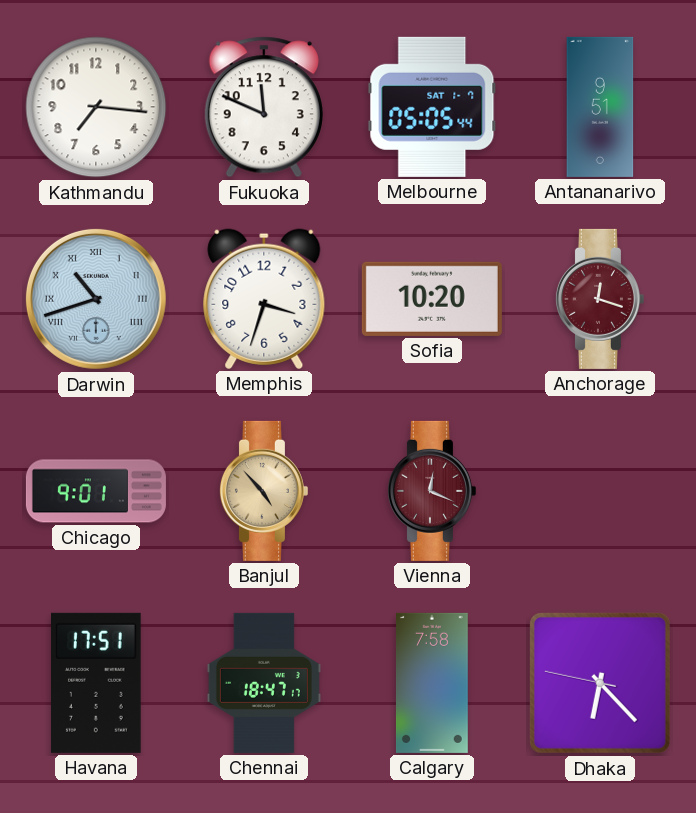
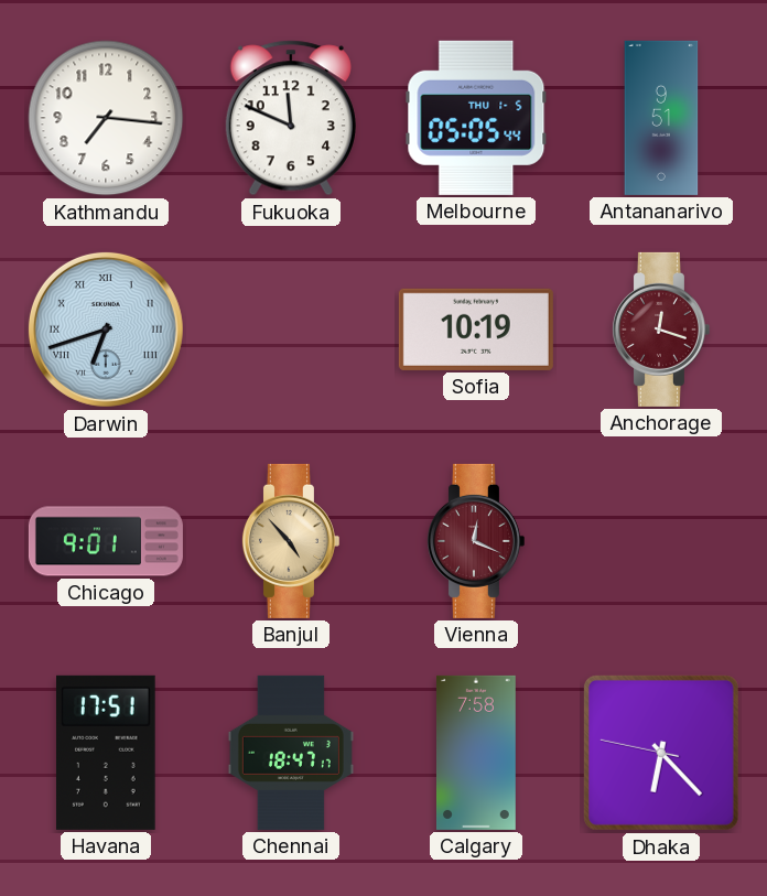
Melbourne date: SAT 1-7 -> THU 1-5 (476, 118)
Darwin: 10:42 -> 6:42 (106, 330)
Memphis: 3:33 -> none (264, 299)
Sofia: 10:20 -> 10:19 (476, 330)
